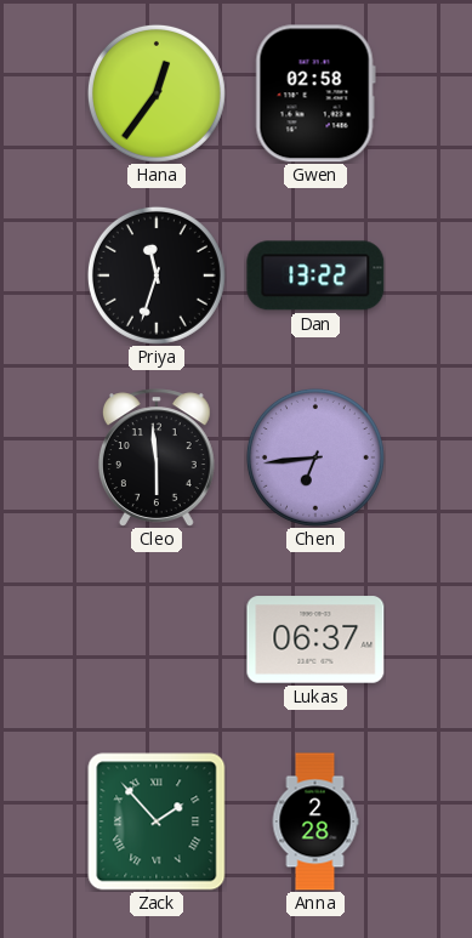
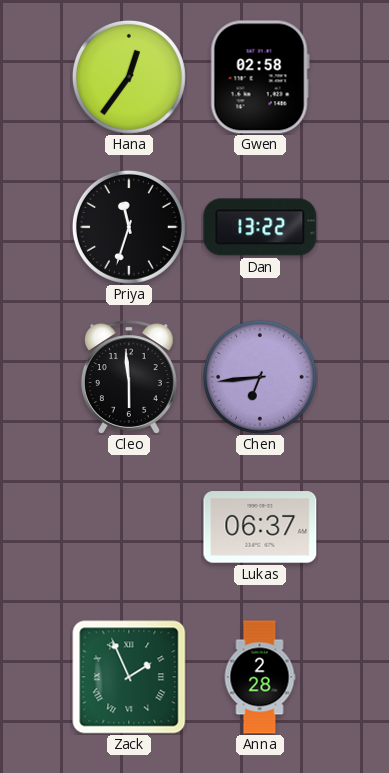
Zack: 1:53 -> 1:56 (129, 677)
